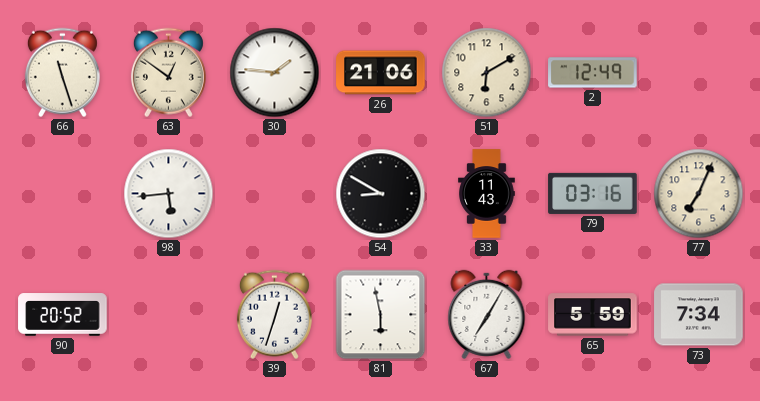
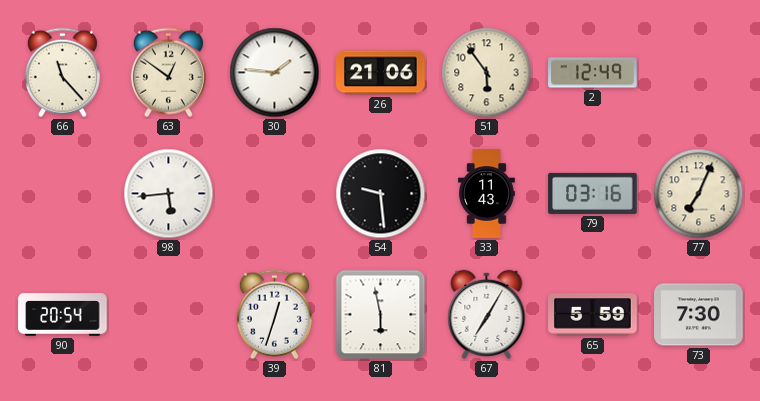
66: 11:27 -> 11:23 (62, 73)
51: 6:10 -> 5:54 (487, 73)
54: 8:50 -> 9:29 (381, 194)
90: 20:52 -> 20:54 (63, 315)
73: 7:34 -> 7:30 (699, 315)
